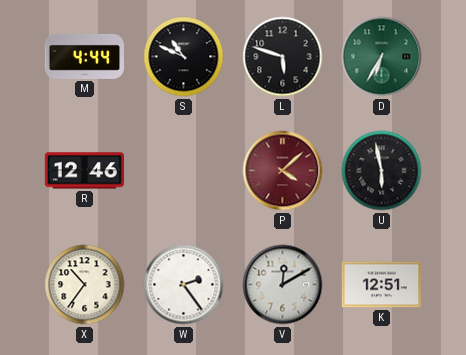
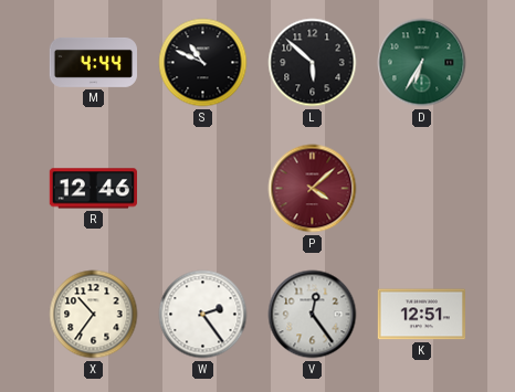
L: 5:48 -> 5:52 (313, 63)
U: 5:58 -> none (382, 171)
V: 12:10 -> 12:24 (313, 315)
